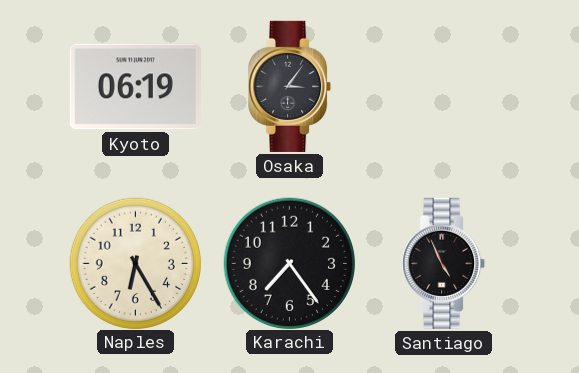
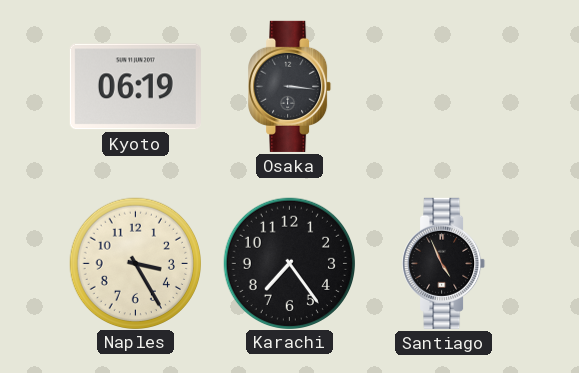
Osaka: 3:06 -> 3:16 (290, 86)
Naples: 6:25 -> 3:25 (135, 263)
